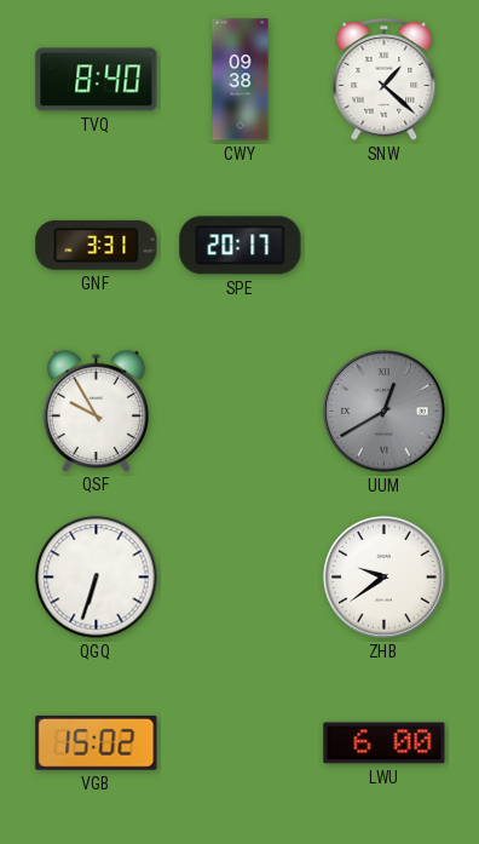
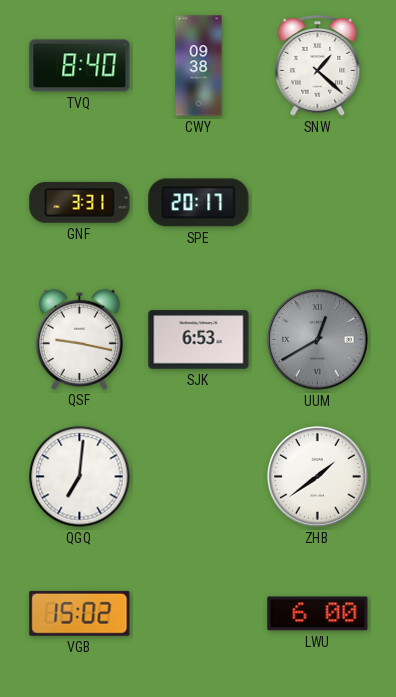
QSF: 9:55 -> 9:17 (79, 339)
SJK: none -> 6:53 (199, 340)
QGQ: 6:33 -> 7:01 (80, 477)
ZHB: 9:39 -> 1:39 (318, 477)
